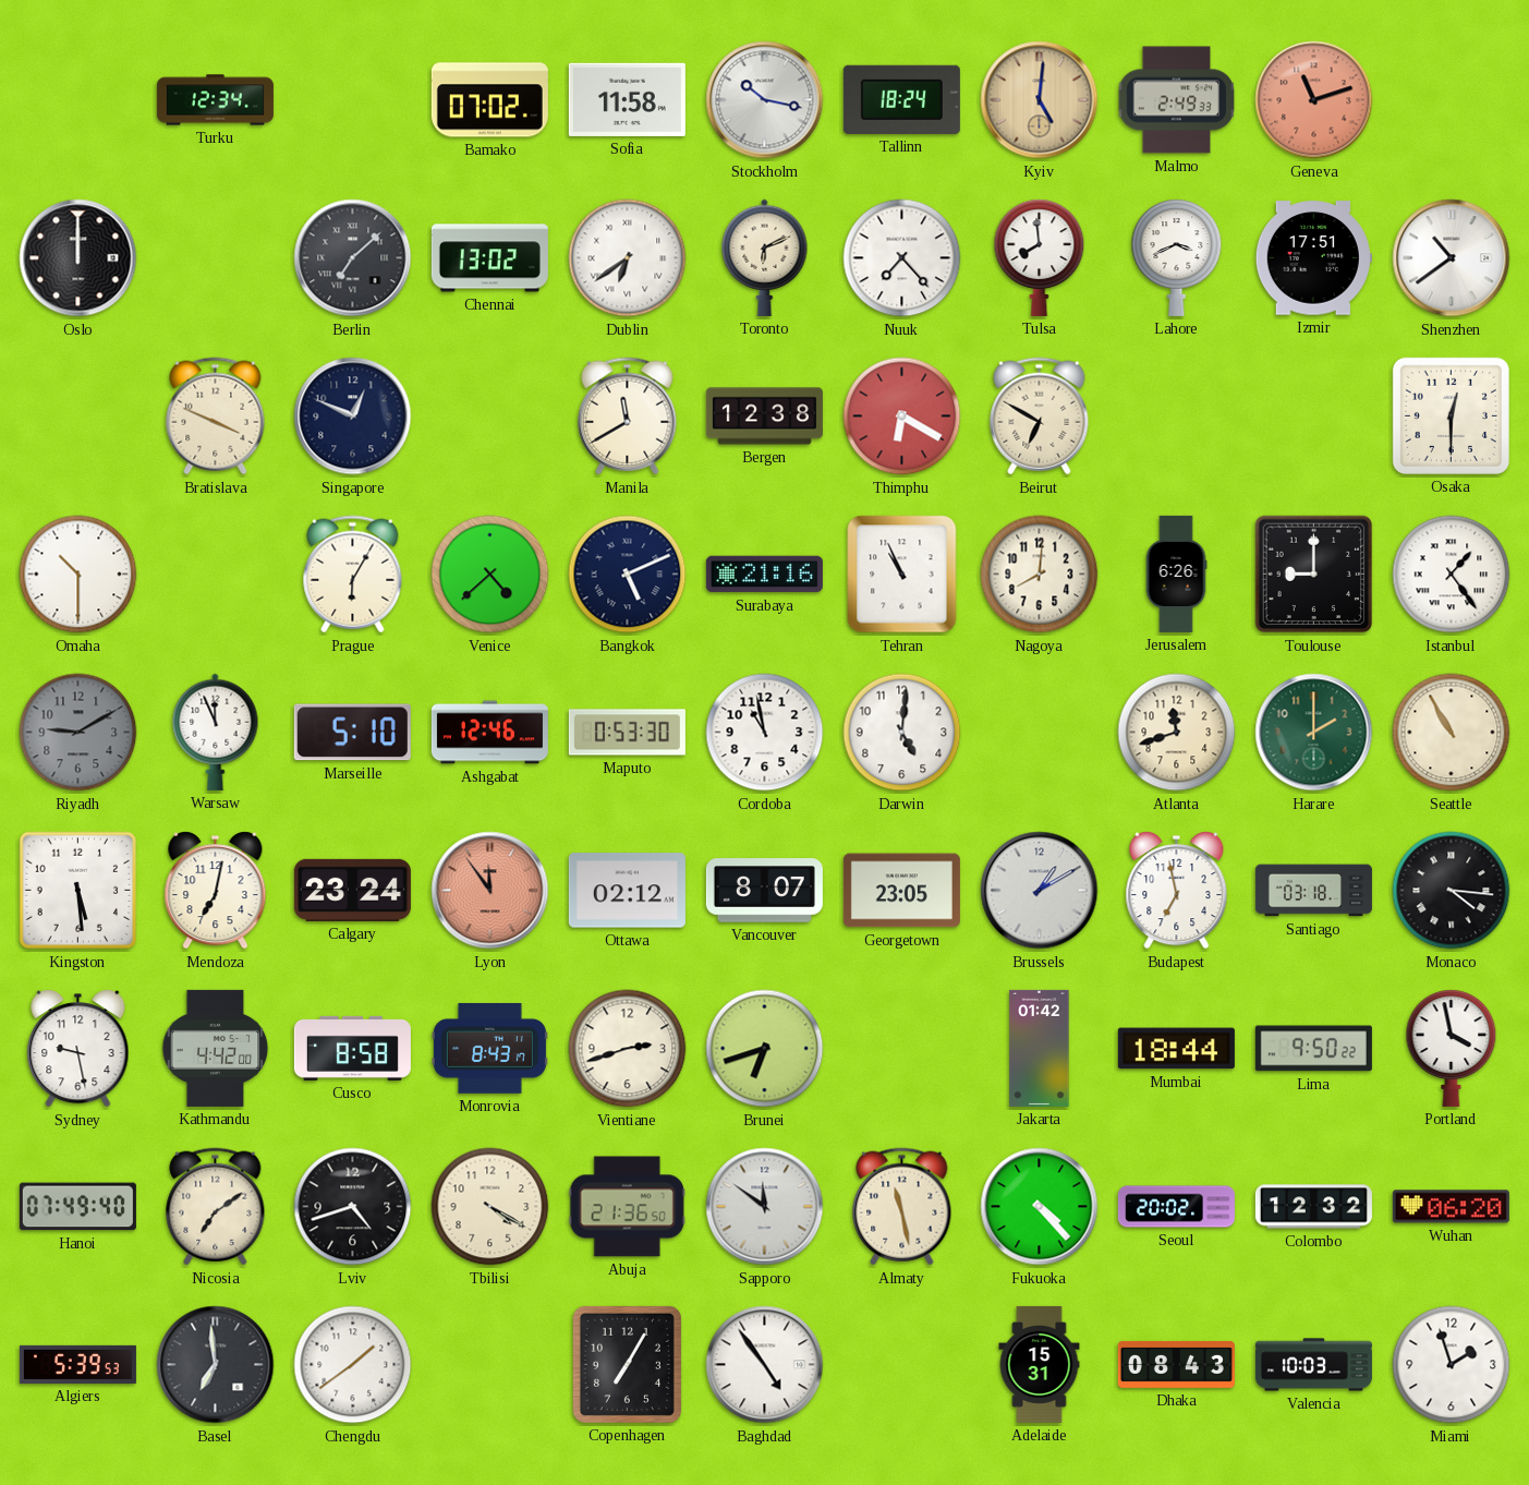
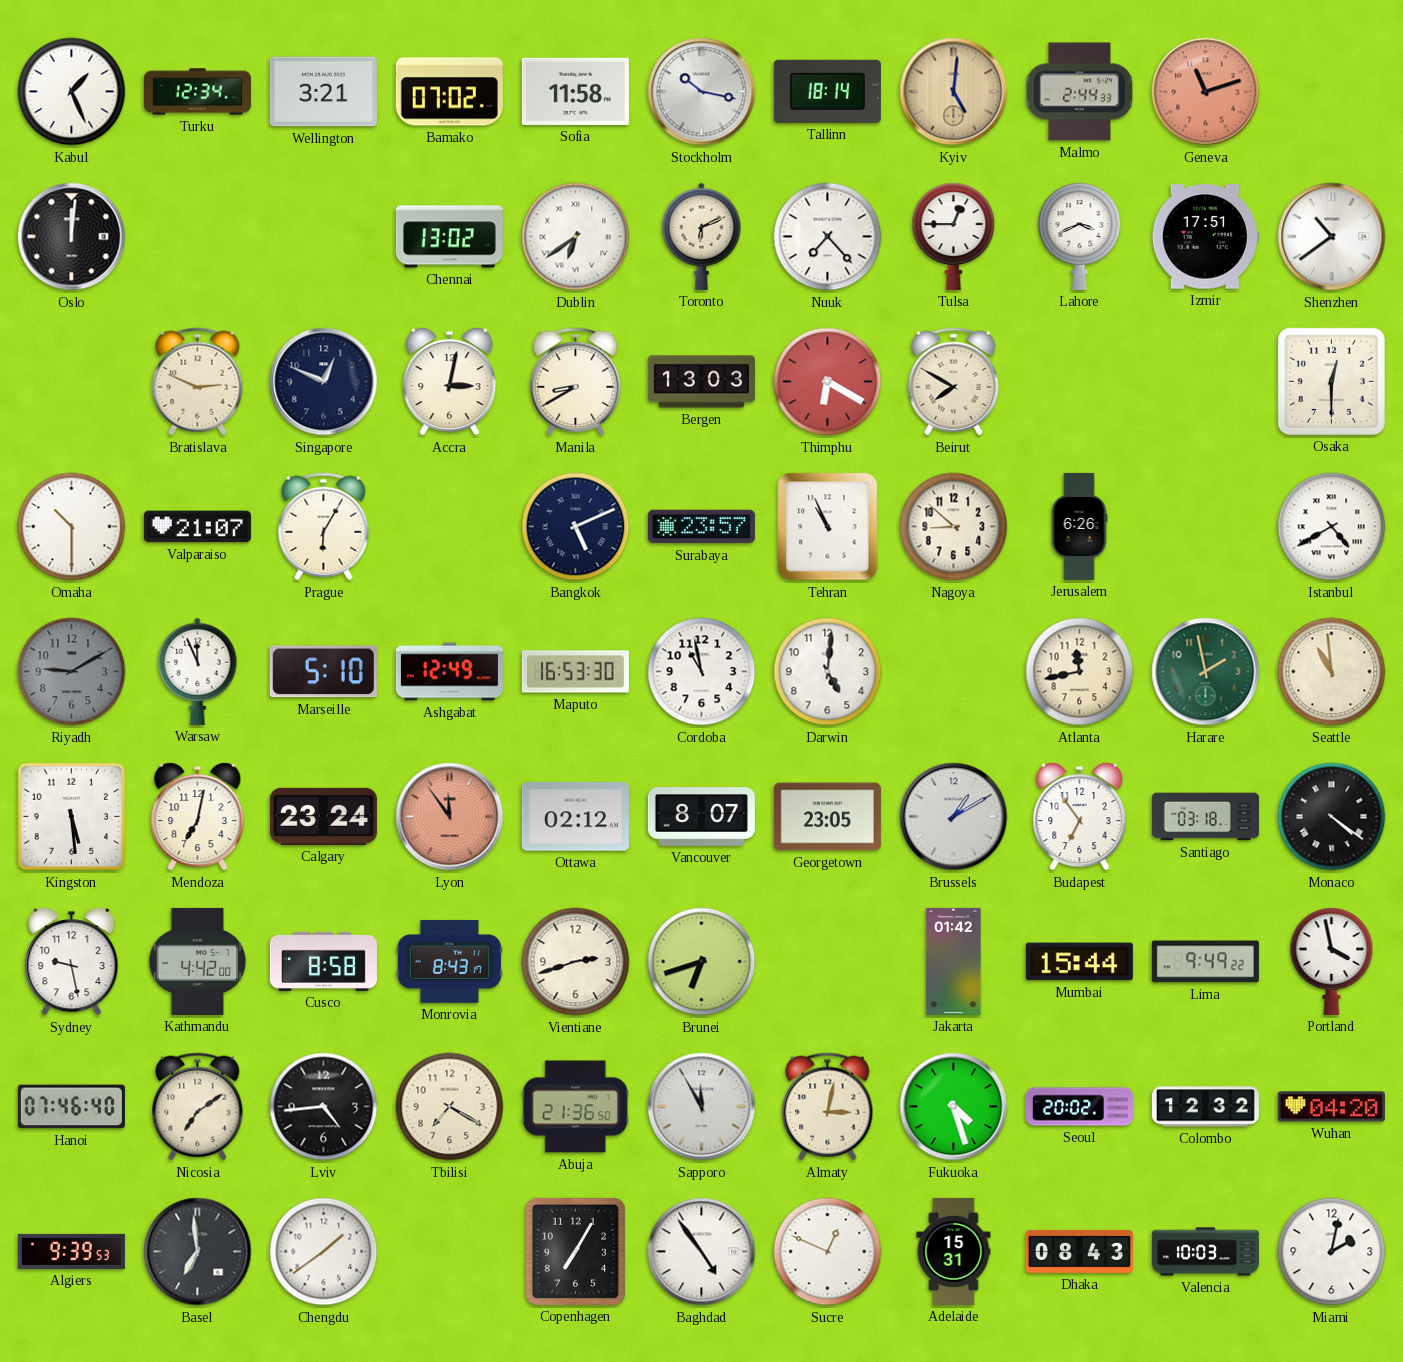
Kabul: none -> 1:26 (72, 92)
Wellington: none -> 3:21 (323, 92)
Tallinn: 18:24 -> 18:14 (827, 91)
Malmo: 2:49 -> 2:44 (1080, 92)
Oslo: 12:00 -> 12:01 (72, 237)
Berlin: 7:08 -> none (353, 258)
Tulsa: 7:59 -> 12:45 (954, 236)
Bratislava: 3:49 -> 2:49 (198, 382)
Accra: none -> 3:02 (450, 382)
Manila: 11:40 -> 8:40 (576, 382)
Bergen: 12:38 -> 13:03 (701, 382)
Beirut: 6:50 -> 7:50 (954, 382)
Valparaiso: none -> 21:07 (197, 527)
Venice: 4:38 -> none (490, 575)
Surabaya: 21:16 -> 23:57 (701, 527)
Nagoya: 8:01 -> 8:52 (954, 527)
Toulouse: 9:00 -> none (1314, 575)
Istanbul: 1:24 -> 4:40 (1332, 527)
Ashgabat: 12:46 -> 12:49 (449, 672)
Maputo: 0:53 -> 16:53 (575, 672)
Atlanta: 11:42 -> 11:43 (1080, 672)
Harare: 2:00 -> 1:58 (1206, 672)
Seattle: 10:55 -> 10:59 (1332, 672)
Budapest: 6:58 -> 6:54 (1080, 817)
Monaco: 4:16 -> 4:21 (1332, 817)
Mumbai: 18:44 -> 15:44 (1079, 962)
Lima: 9:50 -> 9:49 (1205, 962)
Hanoi: 07:49 -> 07:46 (71, 1107)
Lviv: 4:42 -> 4:44 (324, 1107)
Tbilisi: 4:20 -> 7:20 (450, 1107)
Sapporo: 11:51 -> 11:55 (702, 1107)
Almaty: 11:28 -> 3:02 (828, 1107)
Fukuoka: 4:23 -> 4:27 (954, 1107)
Wuhan: 06:20 -> 04:20 (1331, 1107)
Algiers: 5:39 -> 9:39 (71, 1251)
Sucre: none -> 12:49 (828, 1252)
Miami: 1:57 -> 2:02 (1332, 1252)
